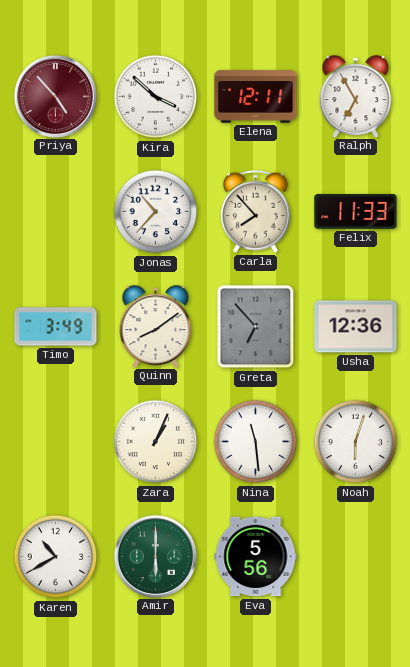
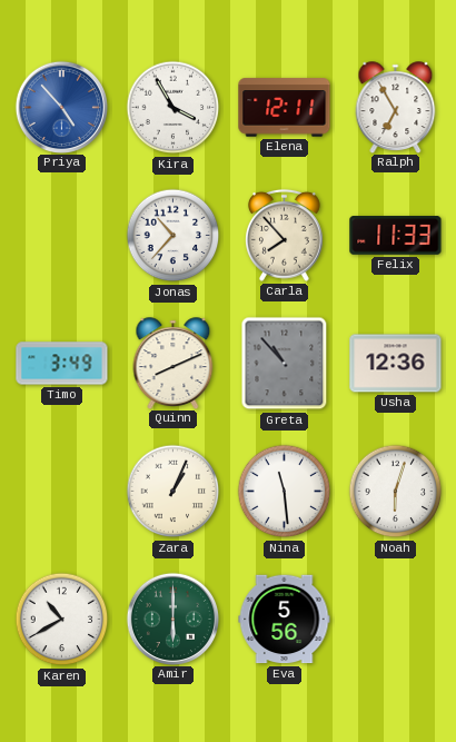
Priya dial: burgundy -> blue (61, 107)
Kira: 3:52 -> 3:55 (174, 108)
Quinn: 8:09 -> 8:11 (174, 363)
Greta: 6:53 -> 10:53 (285, 364)
